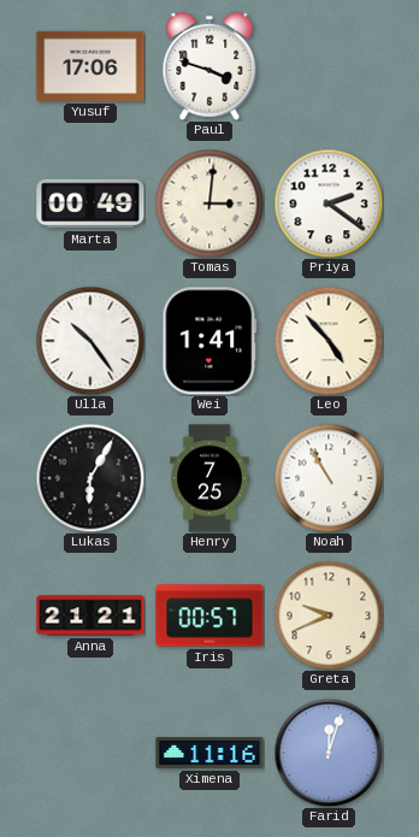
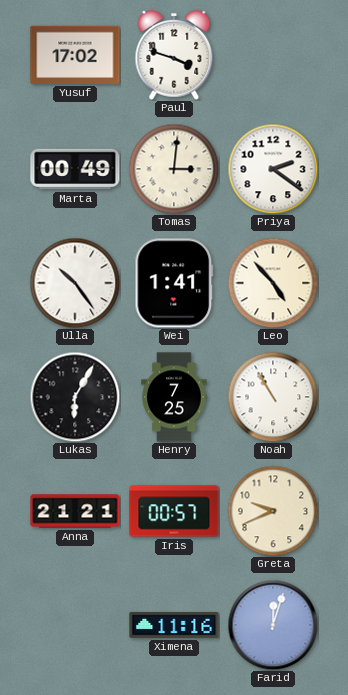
Yusuf: 17:06 -> 17:02 (75, 55)
